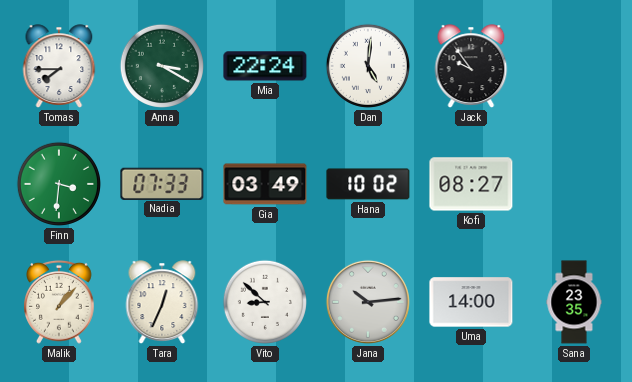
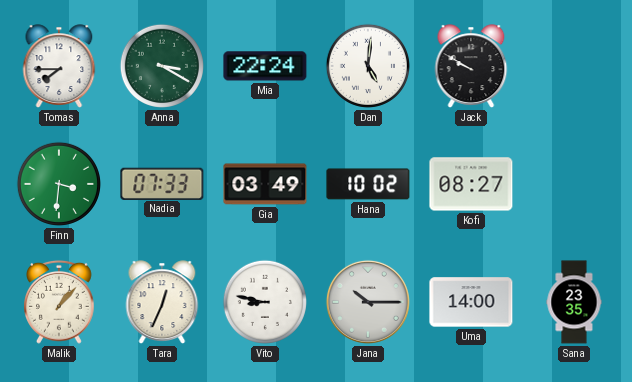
Jack: 9:54 -> 9:50 (471, 66)
Vito: 8:52 -> 8:47 (265, 302)
Jana: 10:14 -> 10:15 (368, 302)
